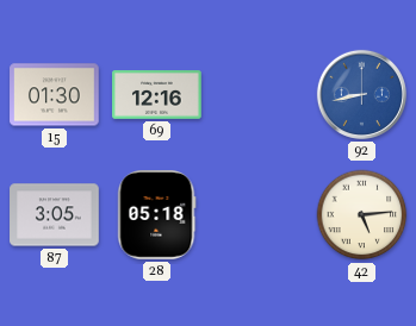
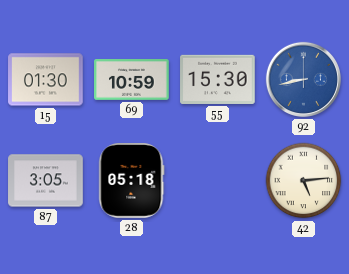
69: 12:16 -> 10:59 (132, 80)
55: none -> 15:30 (218, 79)
